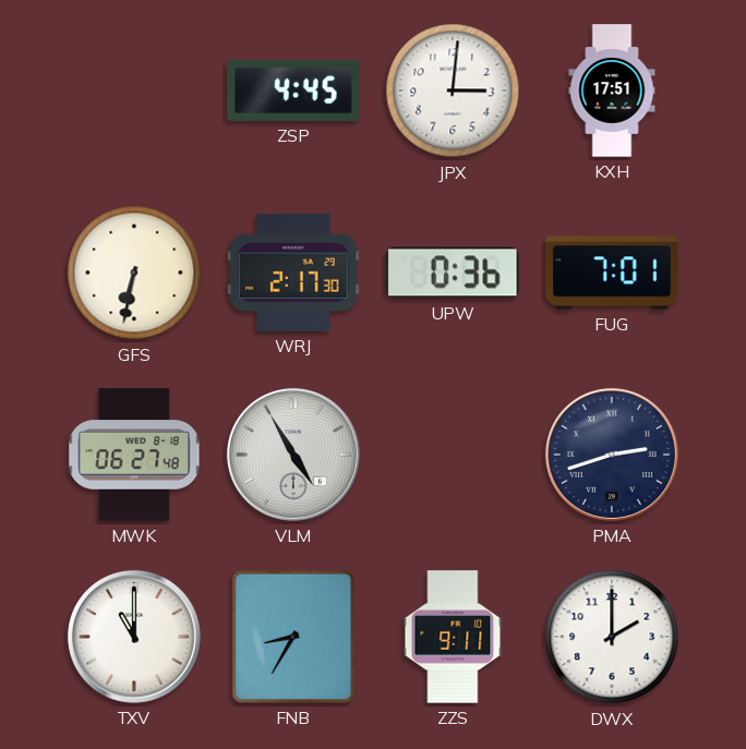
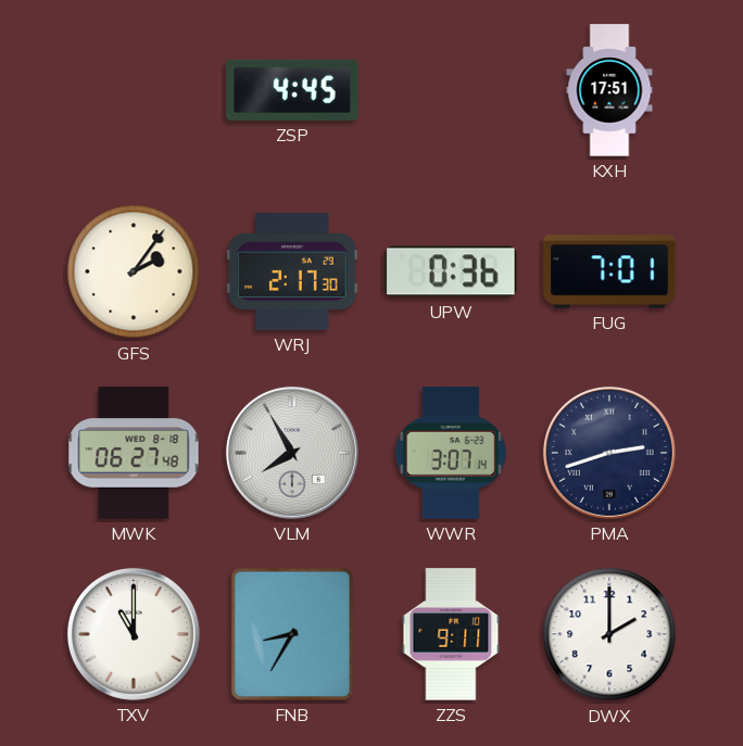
JPX: 3:01 -> none (453, 90)
GFS: 6:32 -> 2:06 (134, 271)
VLM: 4:55 -> 7:55 (292, 453)
WWR: none -> 3:07 (451, 453)
